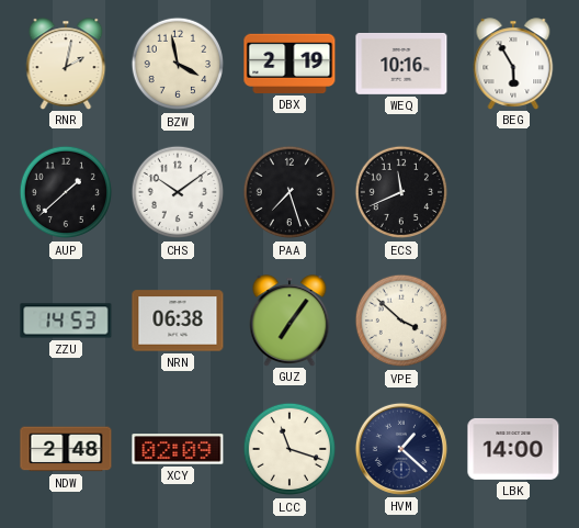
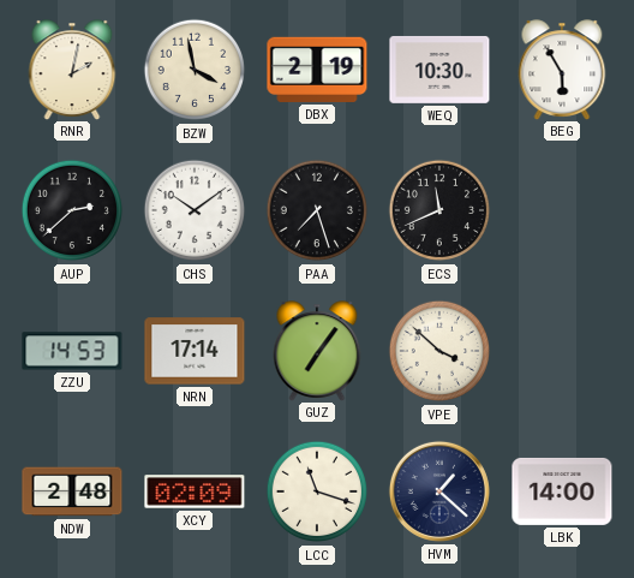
WEQ: 10:16 -> 10:30 (439, 70)
AUP: 1:38 -> 2:38 (72, 210)
NRN: 06:38 -> 17:14 (195, 351)
